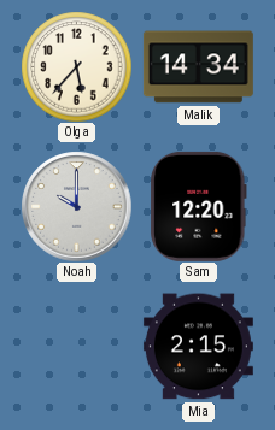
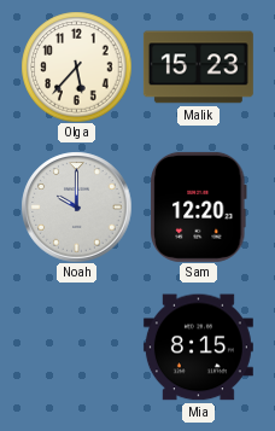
Malik: 14:34 -> 15:23 (198, 68)
Mia: 2:15 -> 8:15 (198, 348)
